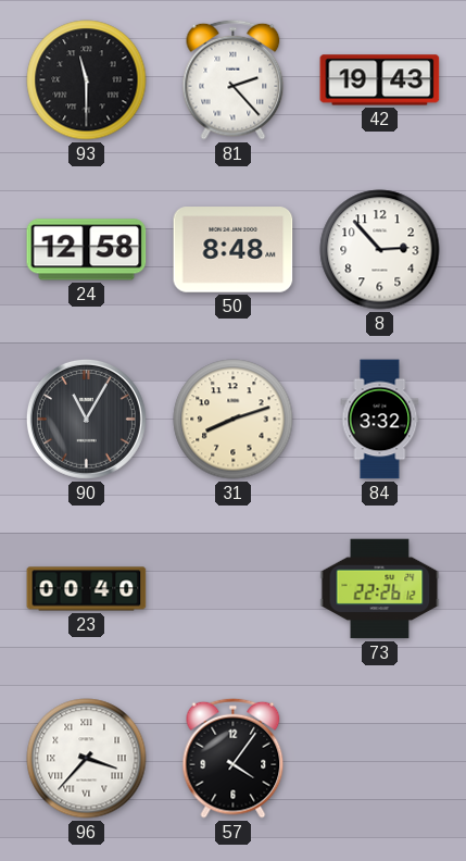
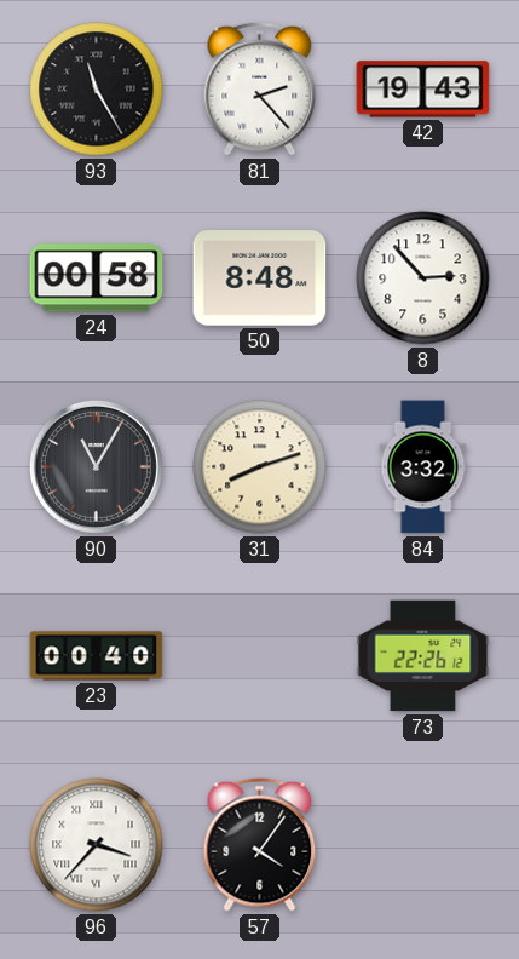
93: 11:30 -> 11:25 (97, 90)
24: 12:58 -> 00:58 (97, 278)
